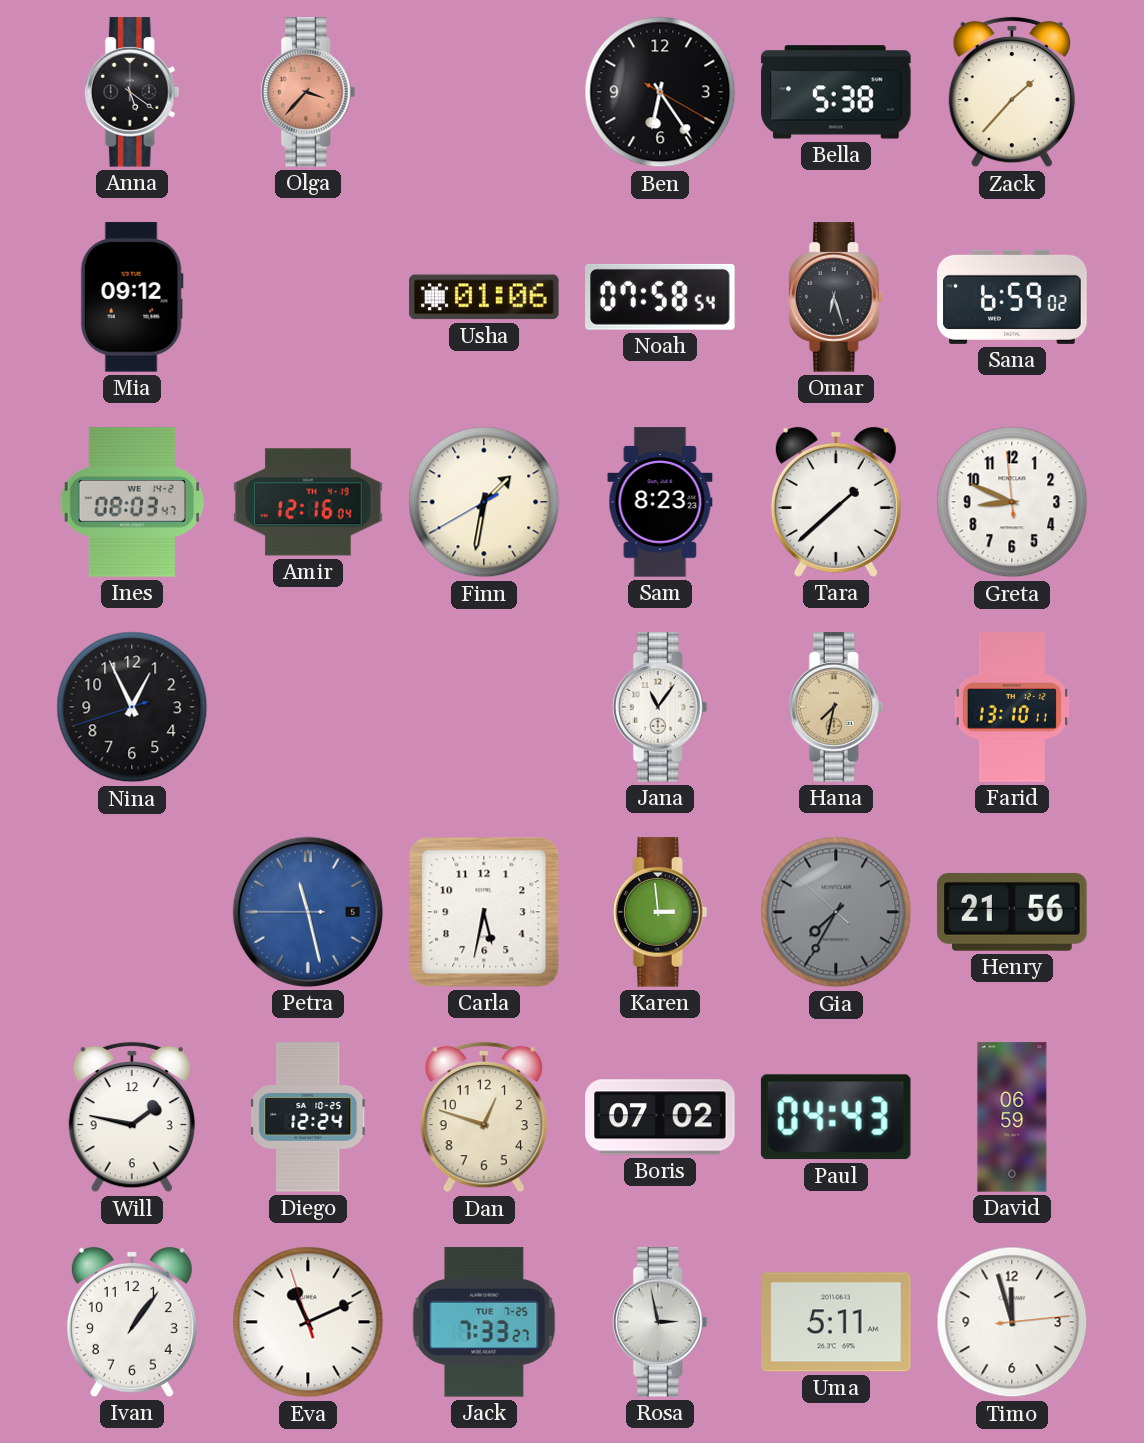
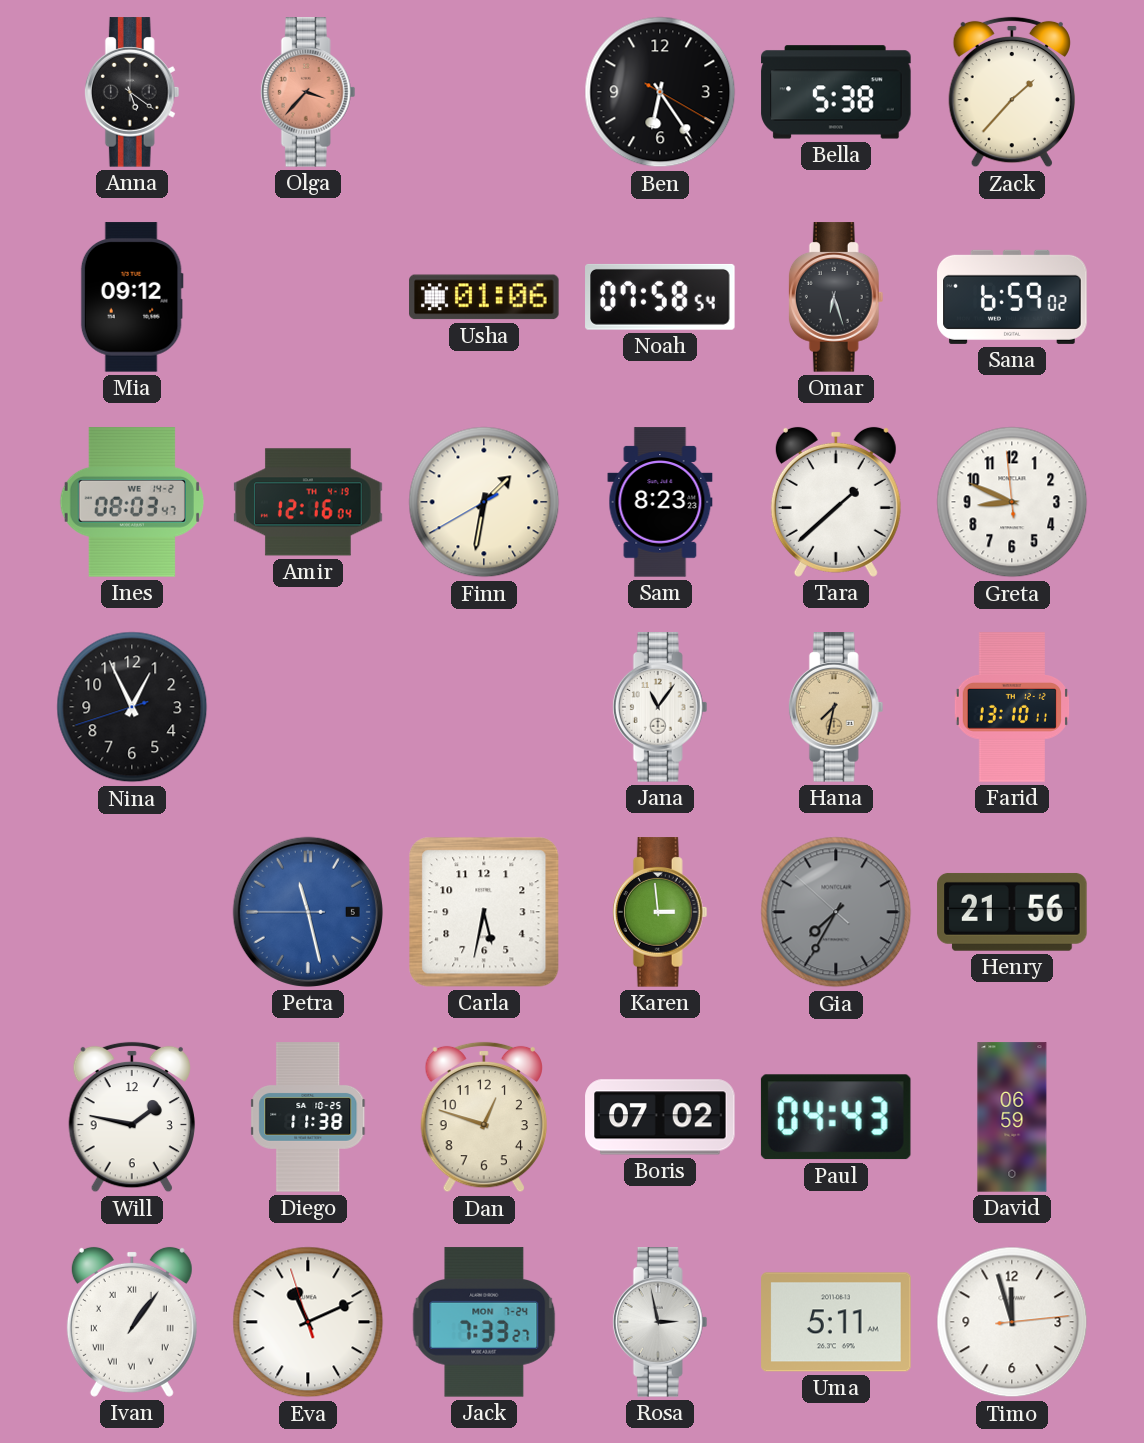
Diego: 12:24 -> 11:38 (309, 1117)
Ivan numerals: Arabic -> Roman (132, 1322)
Jack date: TUE 7-25 -> MON 7-24 (484, 1322)
